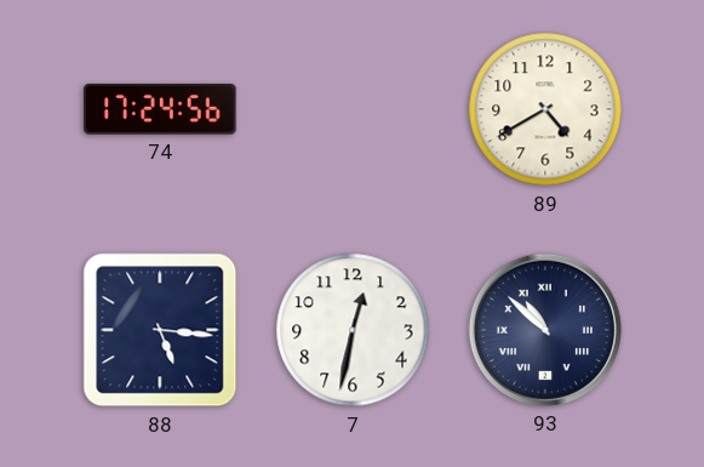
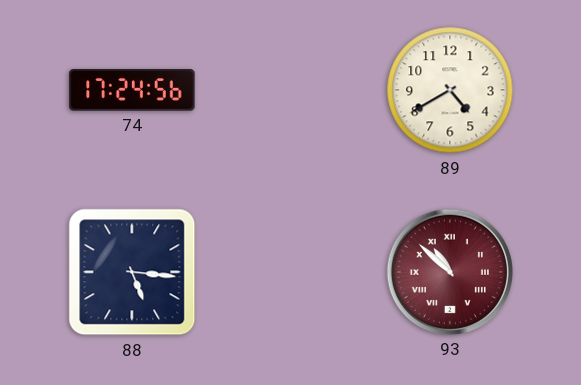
7: 12:32 -> none (353, 330)
93 dial: navy -> burgundy (450, 272)
